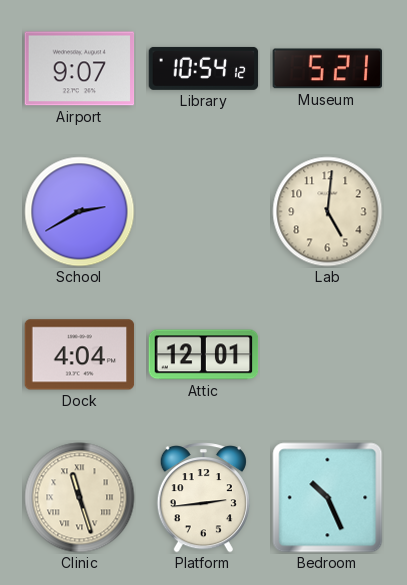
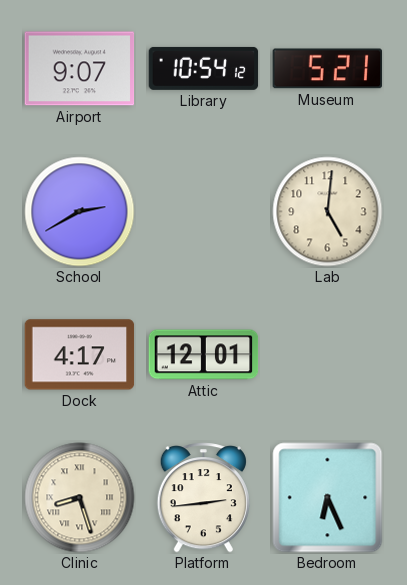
Dock: 4:04 -> 4:17 (80, 355)
Clinic: 11:27 -> 8:27 (80, 498)
Bedroom: 10:26 -> 6:26 (328, 498)
